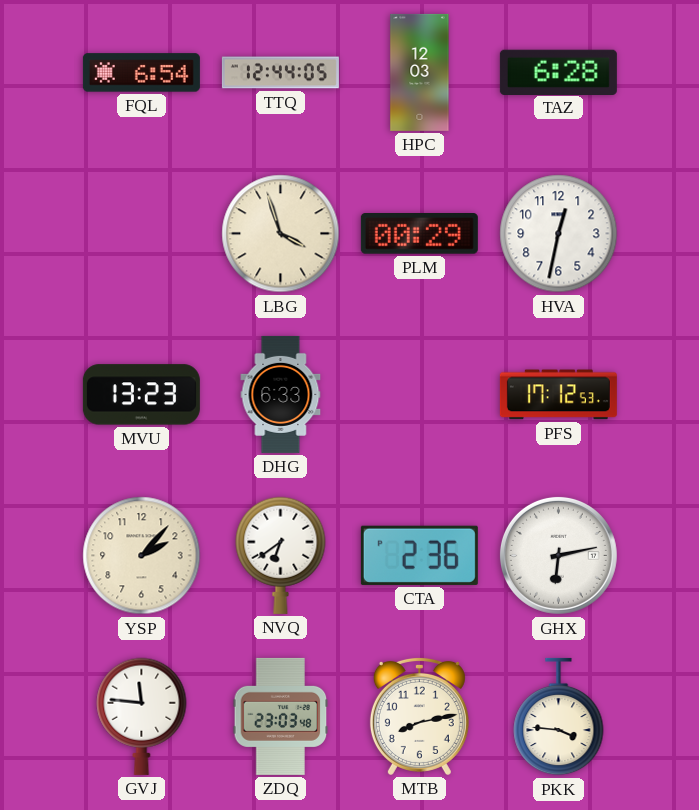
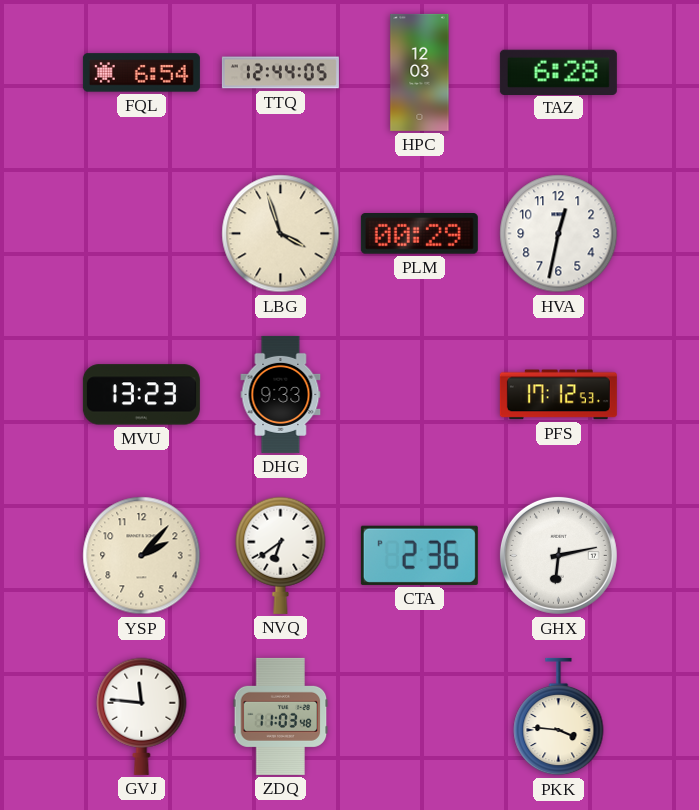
DHG: 6:33 -> 9:33 (281, 394)
ZDQ: 23:03 -> 11:03 (281, 716)
MTB: 8:13 -> none (419, 716)
